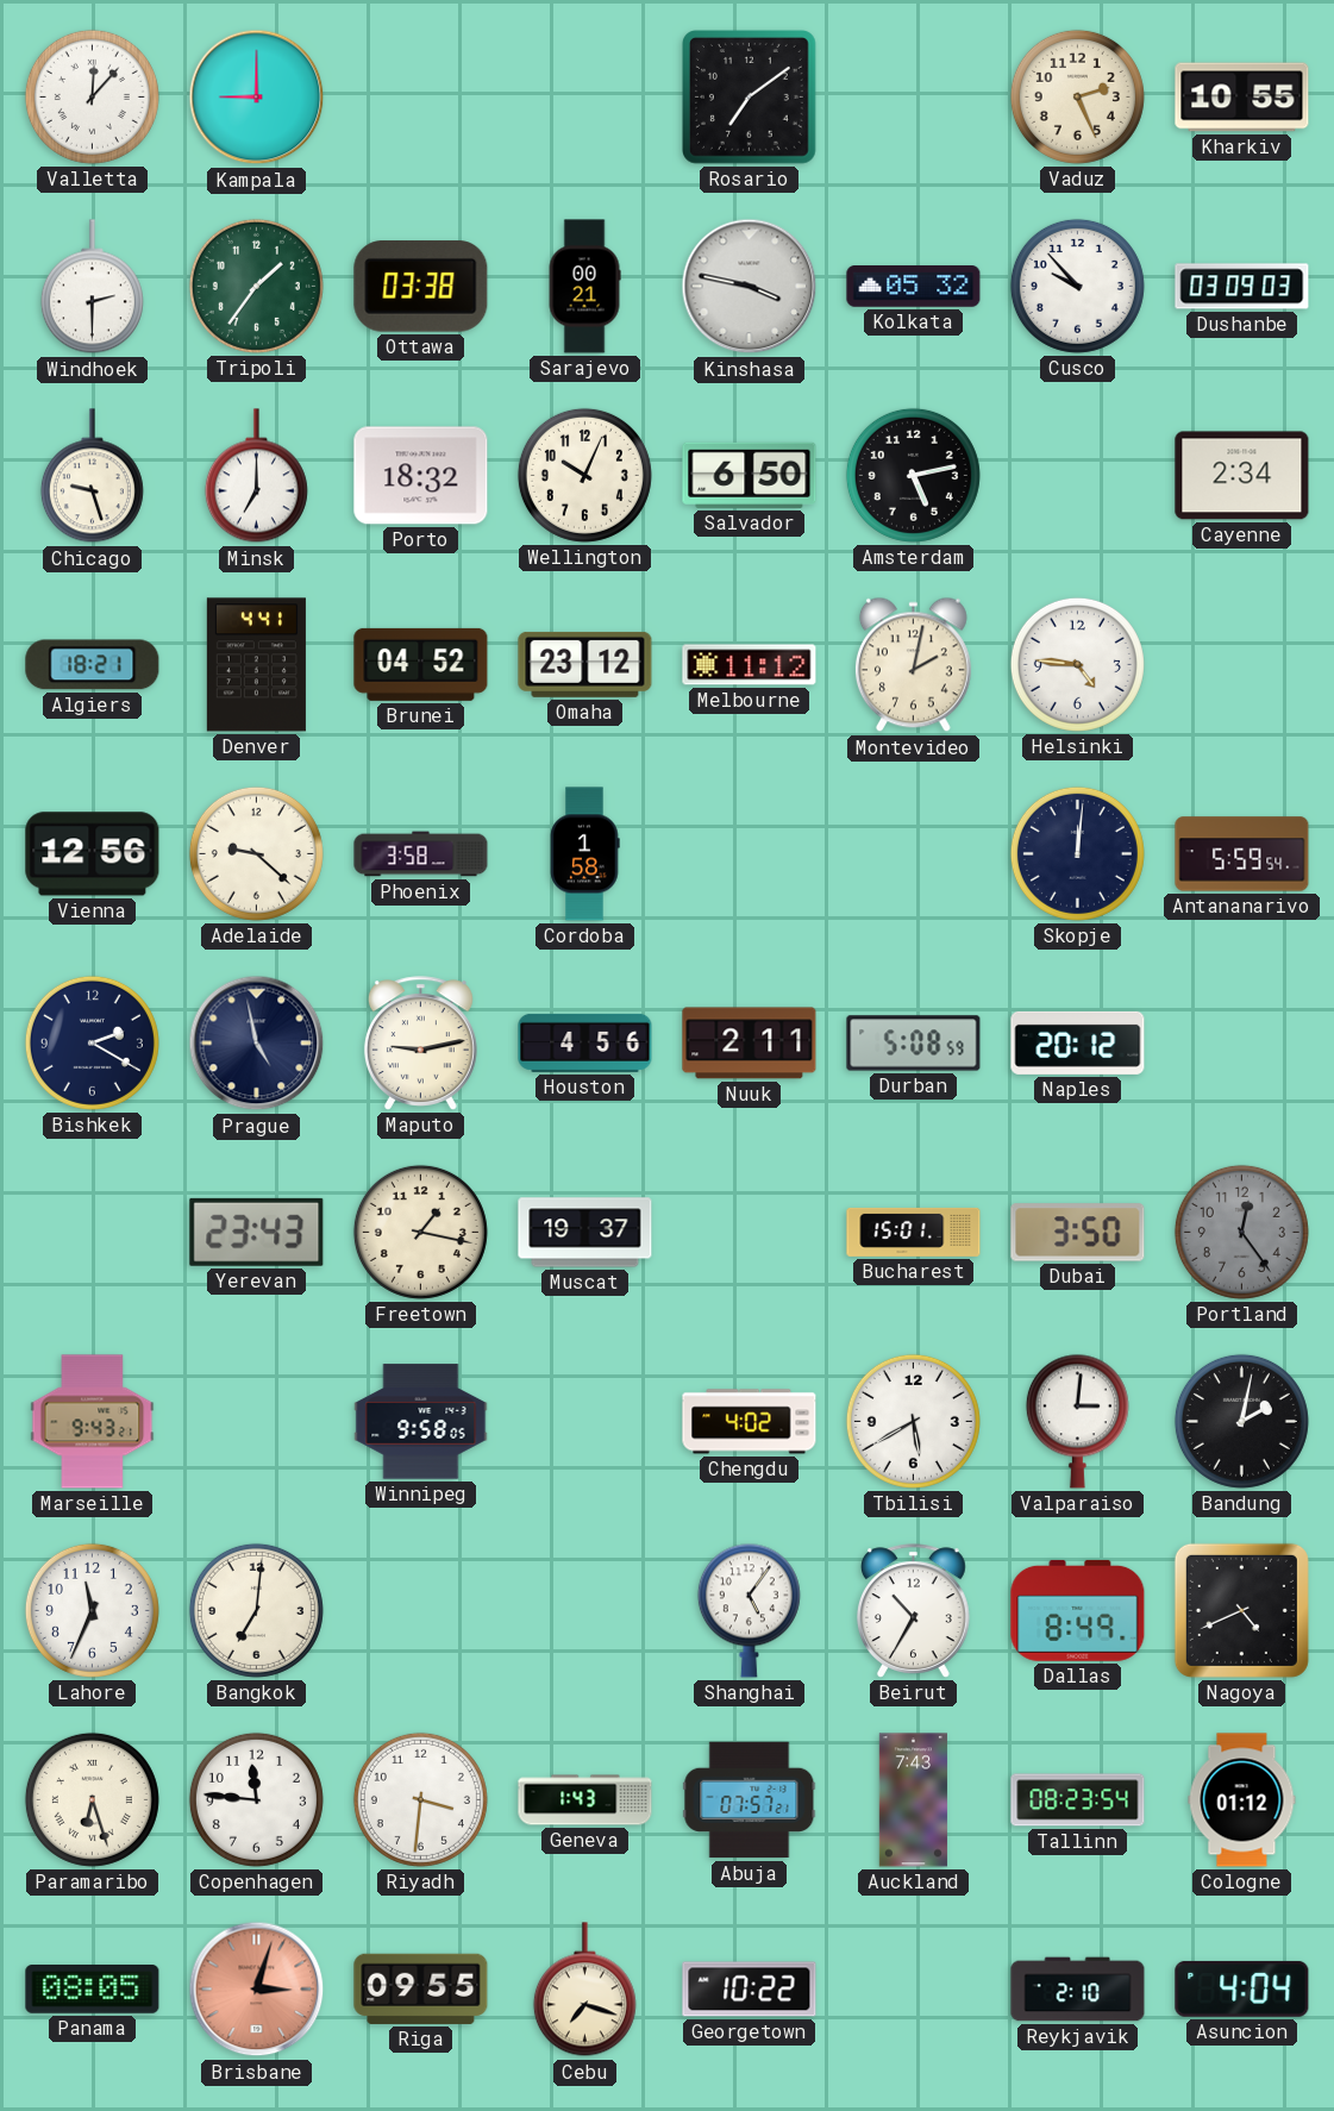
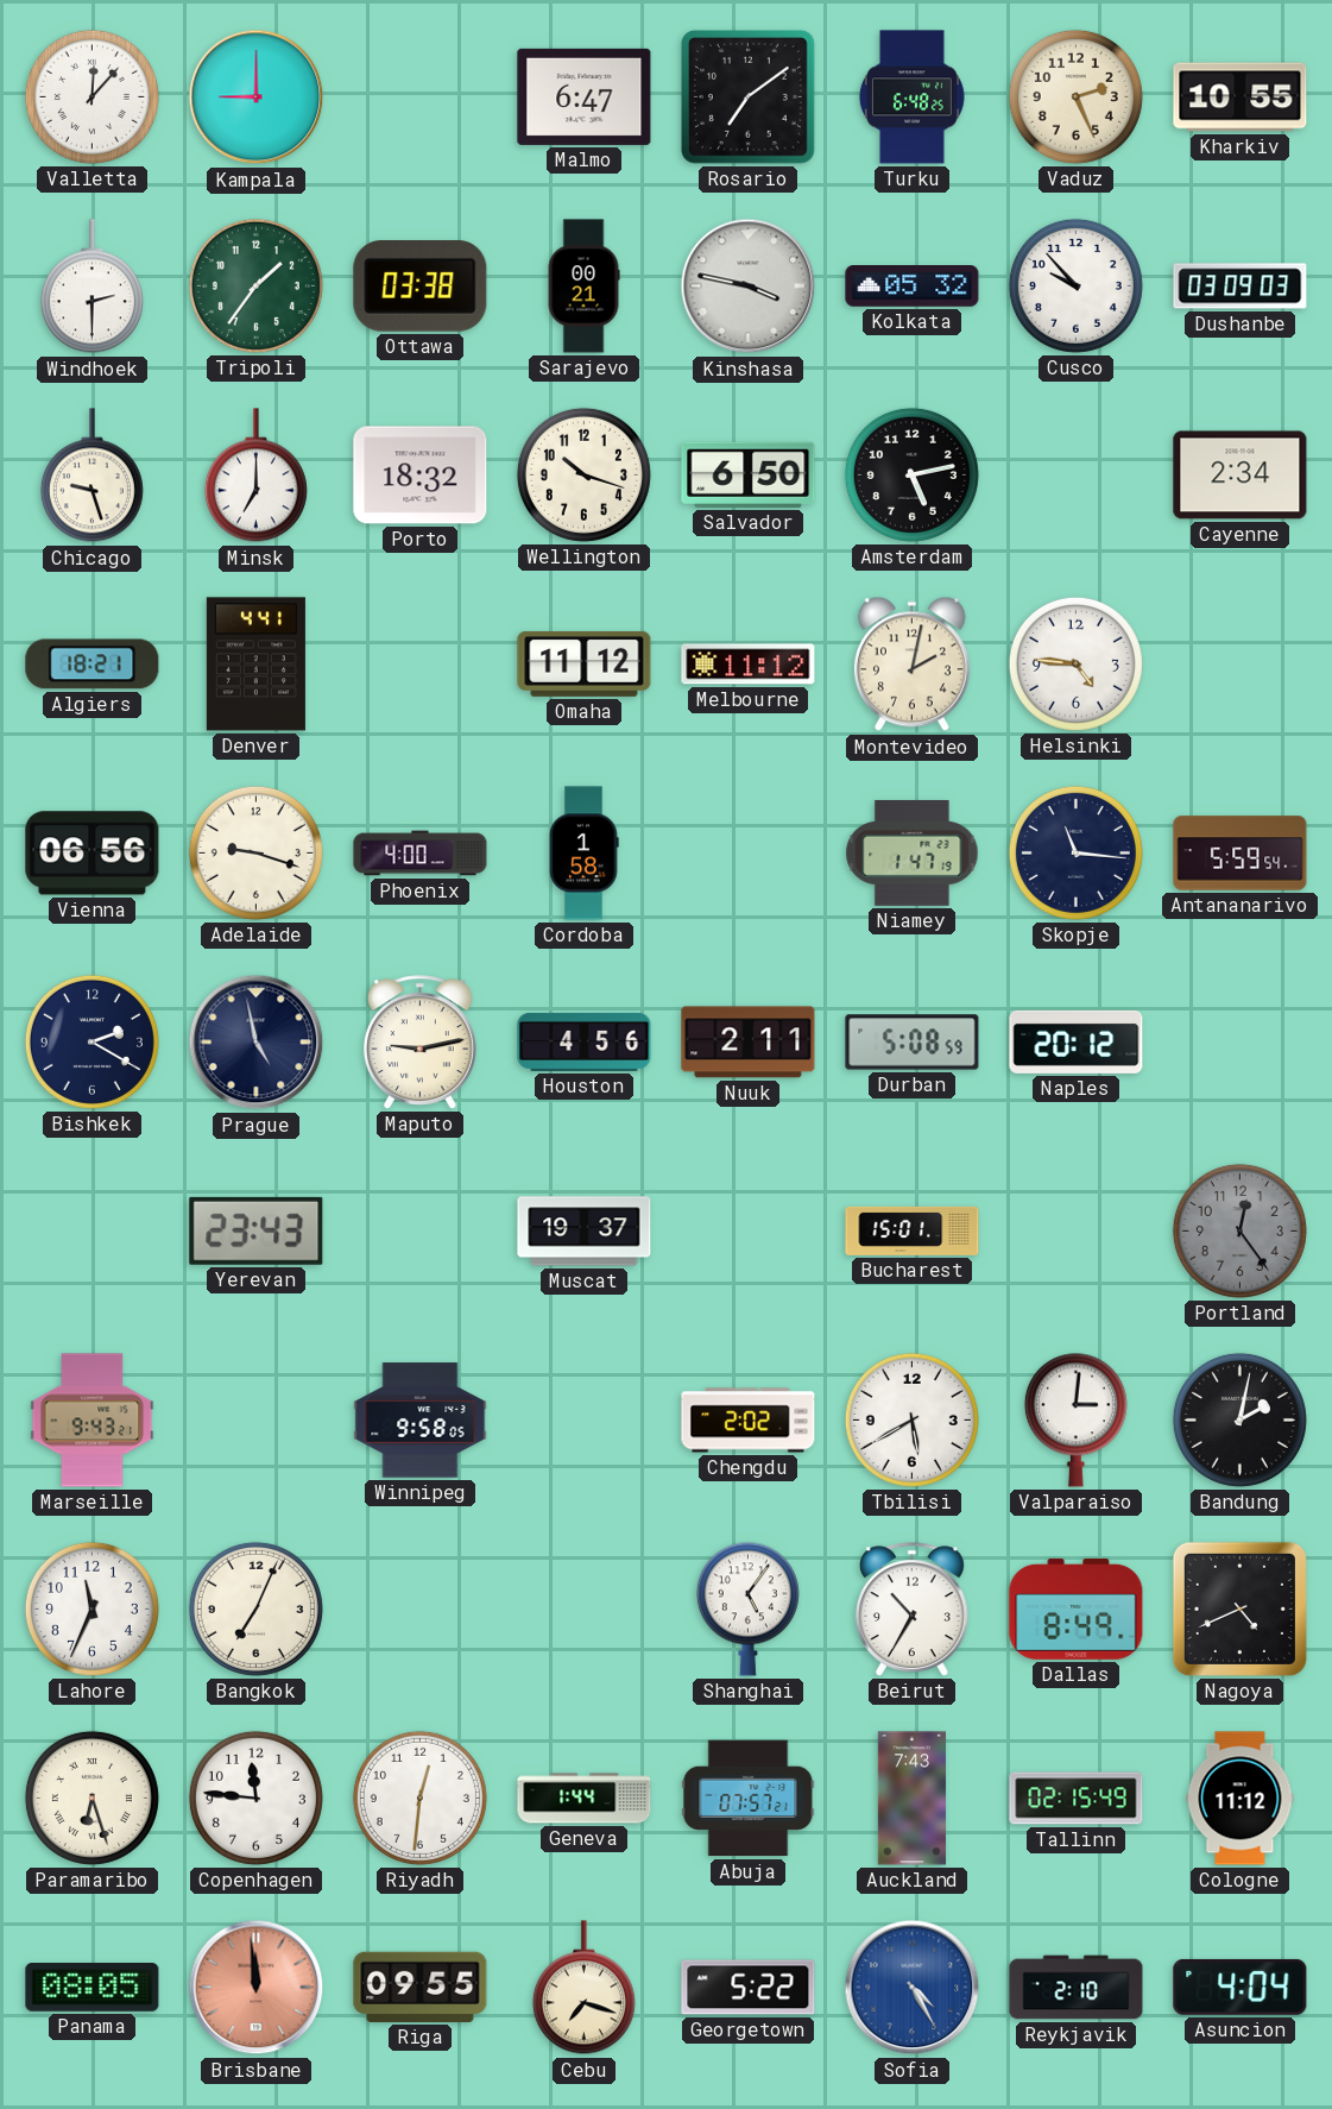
Malmo: none -> 6:47 (585, 96)
Turku: none -> 6:48 (911, 97)
Wellington: 10:04 -> 10:18 (583, 474)
Brunei: 04:52 -> none (421, 664)
Omaha: 23:12 -> 11:12 (585, 663)
Vienna: 12:56 -> 06:56 (93, 854)
Adelaide: 9:22 -> 9:18 (255, 852)
Phoenix: 3:58 -> 4:00 (421, 854)
Niamey: none -> 1:47 (913, 852)
Skopje: 12:01 -> 11:16 (1075, 852)
Freetown: 1:17 -> none (420, 1232)
Dubai: 3:50 -> none (1078, 1233)
Chengdu: 4:02 -> 2:02 (749, 1421)
Bangkok: 7:01 -> 7:04 (255, 1608)
Riyadh: 3:31 -> 12:31 (419, 1798)
Geneva: 1:43 -> 1:44 (585, 1799)
Tallinn: 08:23 -> 02:15 (1077, 1799)
Cologne: 01:12 -> 11:12 (1241, 1799)
Brisbane: 3:03 -> 11:59 (257, 1988)
Georgetown: 10:22 -> 5:22 (749, 1988)
Sofia: none -> 4:25 (913, 1988)
